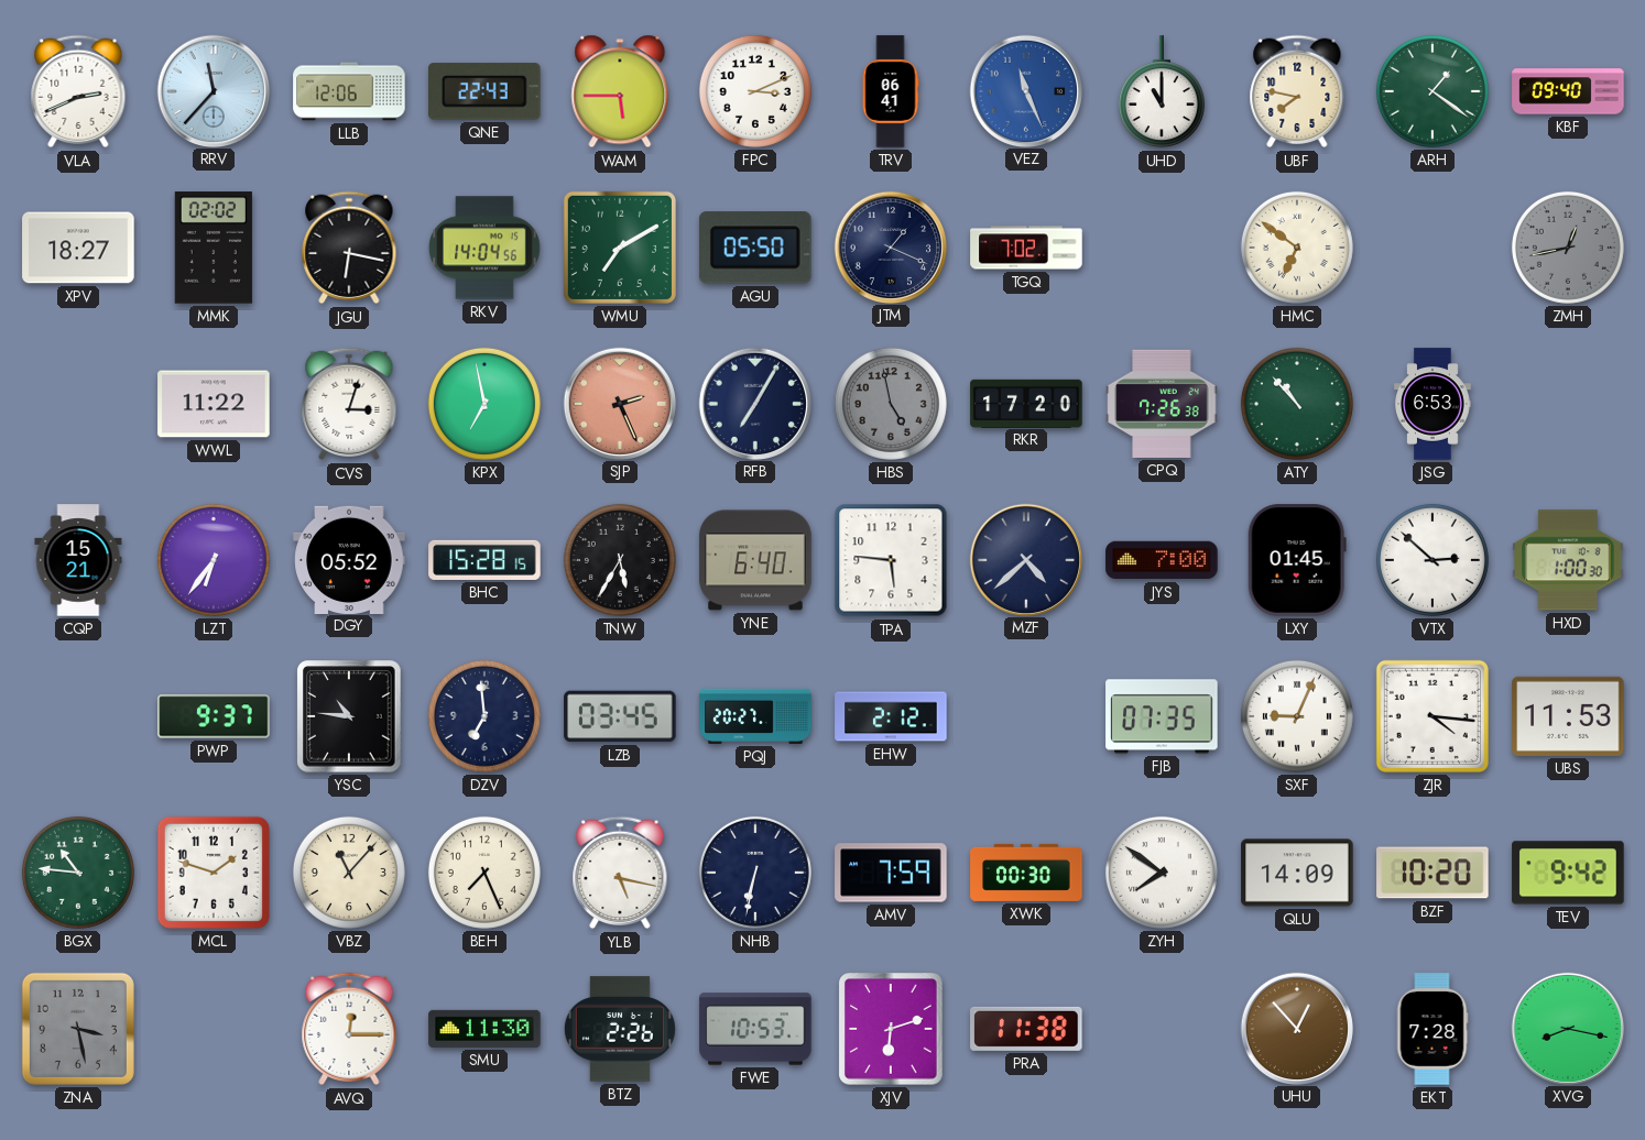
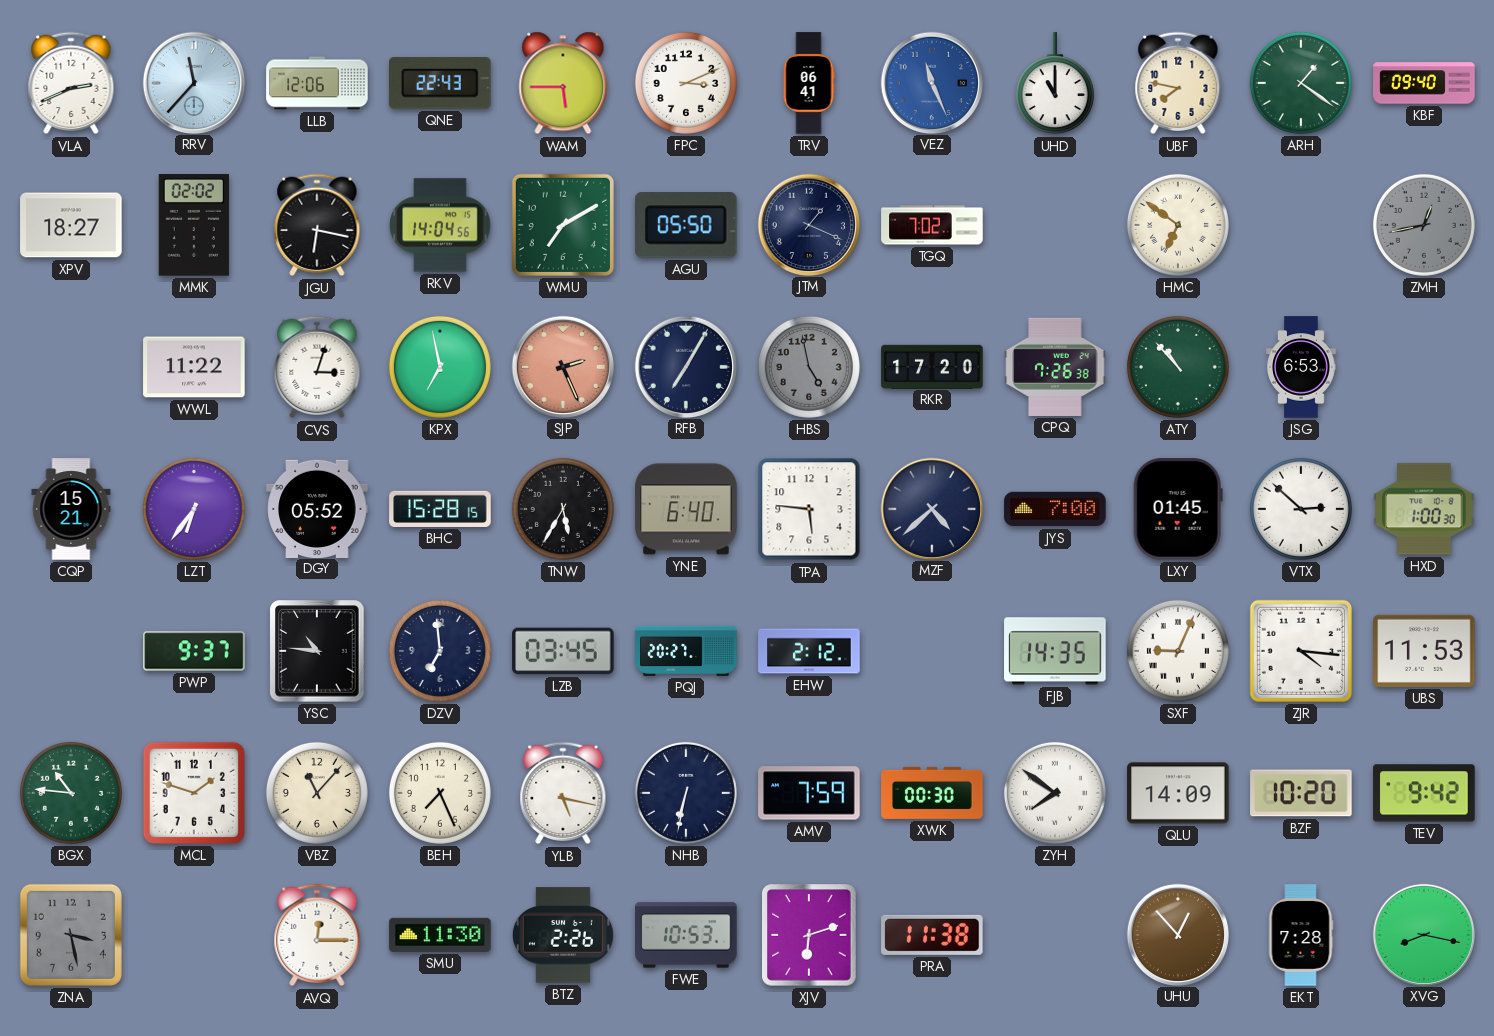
FJB: 07:35 -> 14:35 (1055, 651)
